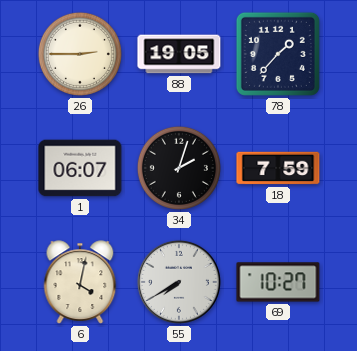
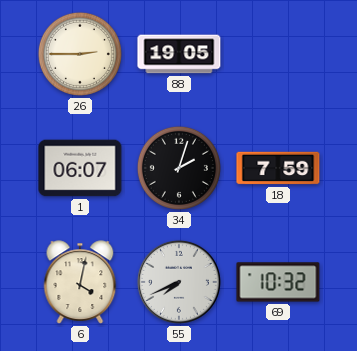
78: 1:37 -> none (278, 54)
55: 7:40 -> 7:41 (179, 282)
69: 10:27 -> 10:32 (278, 282)
